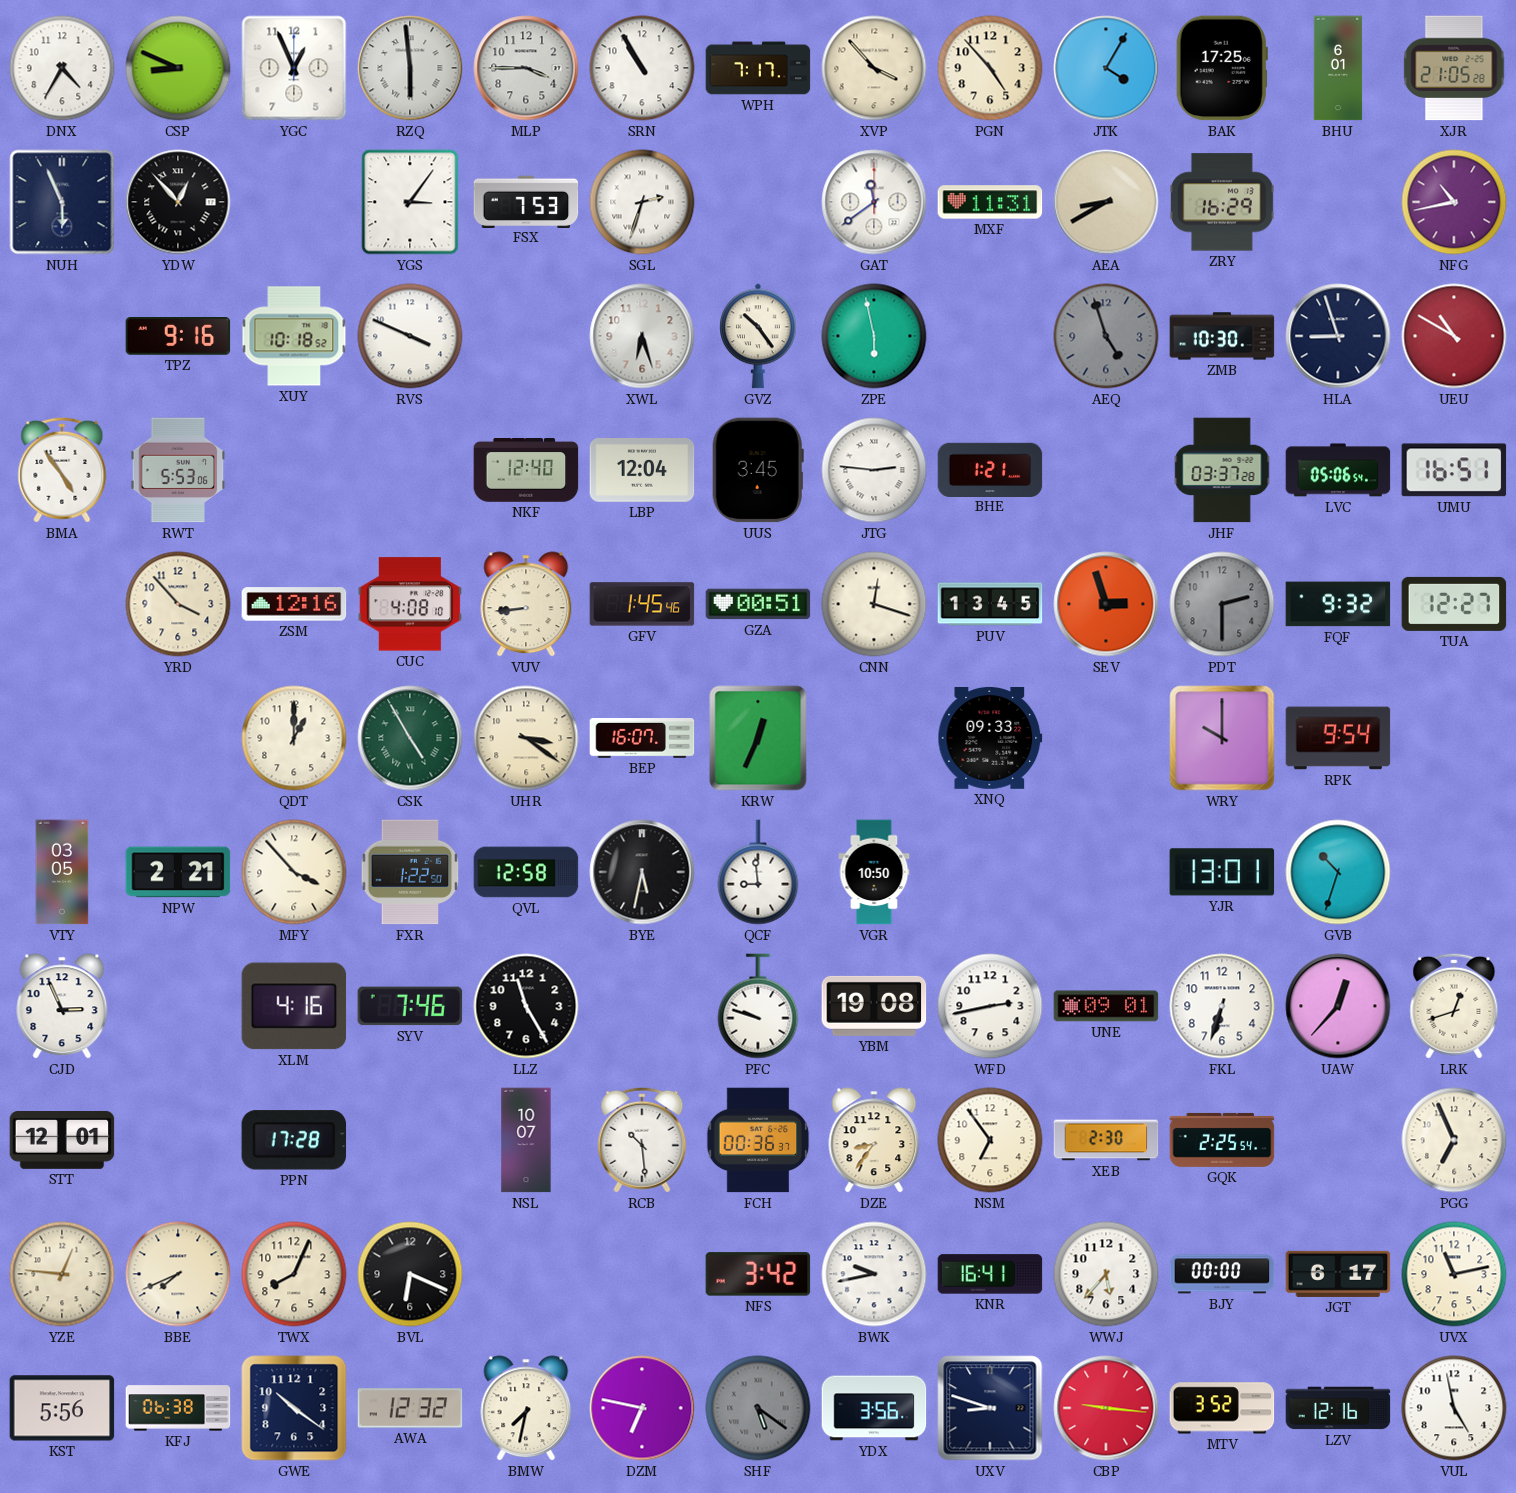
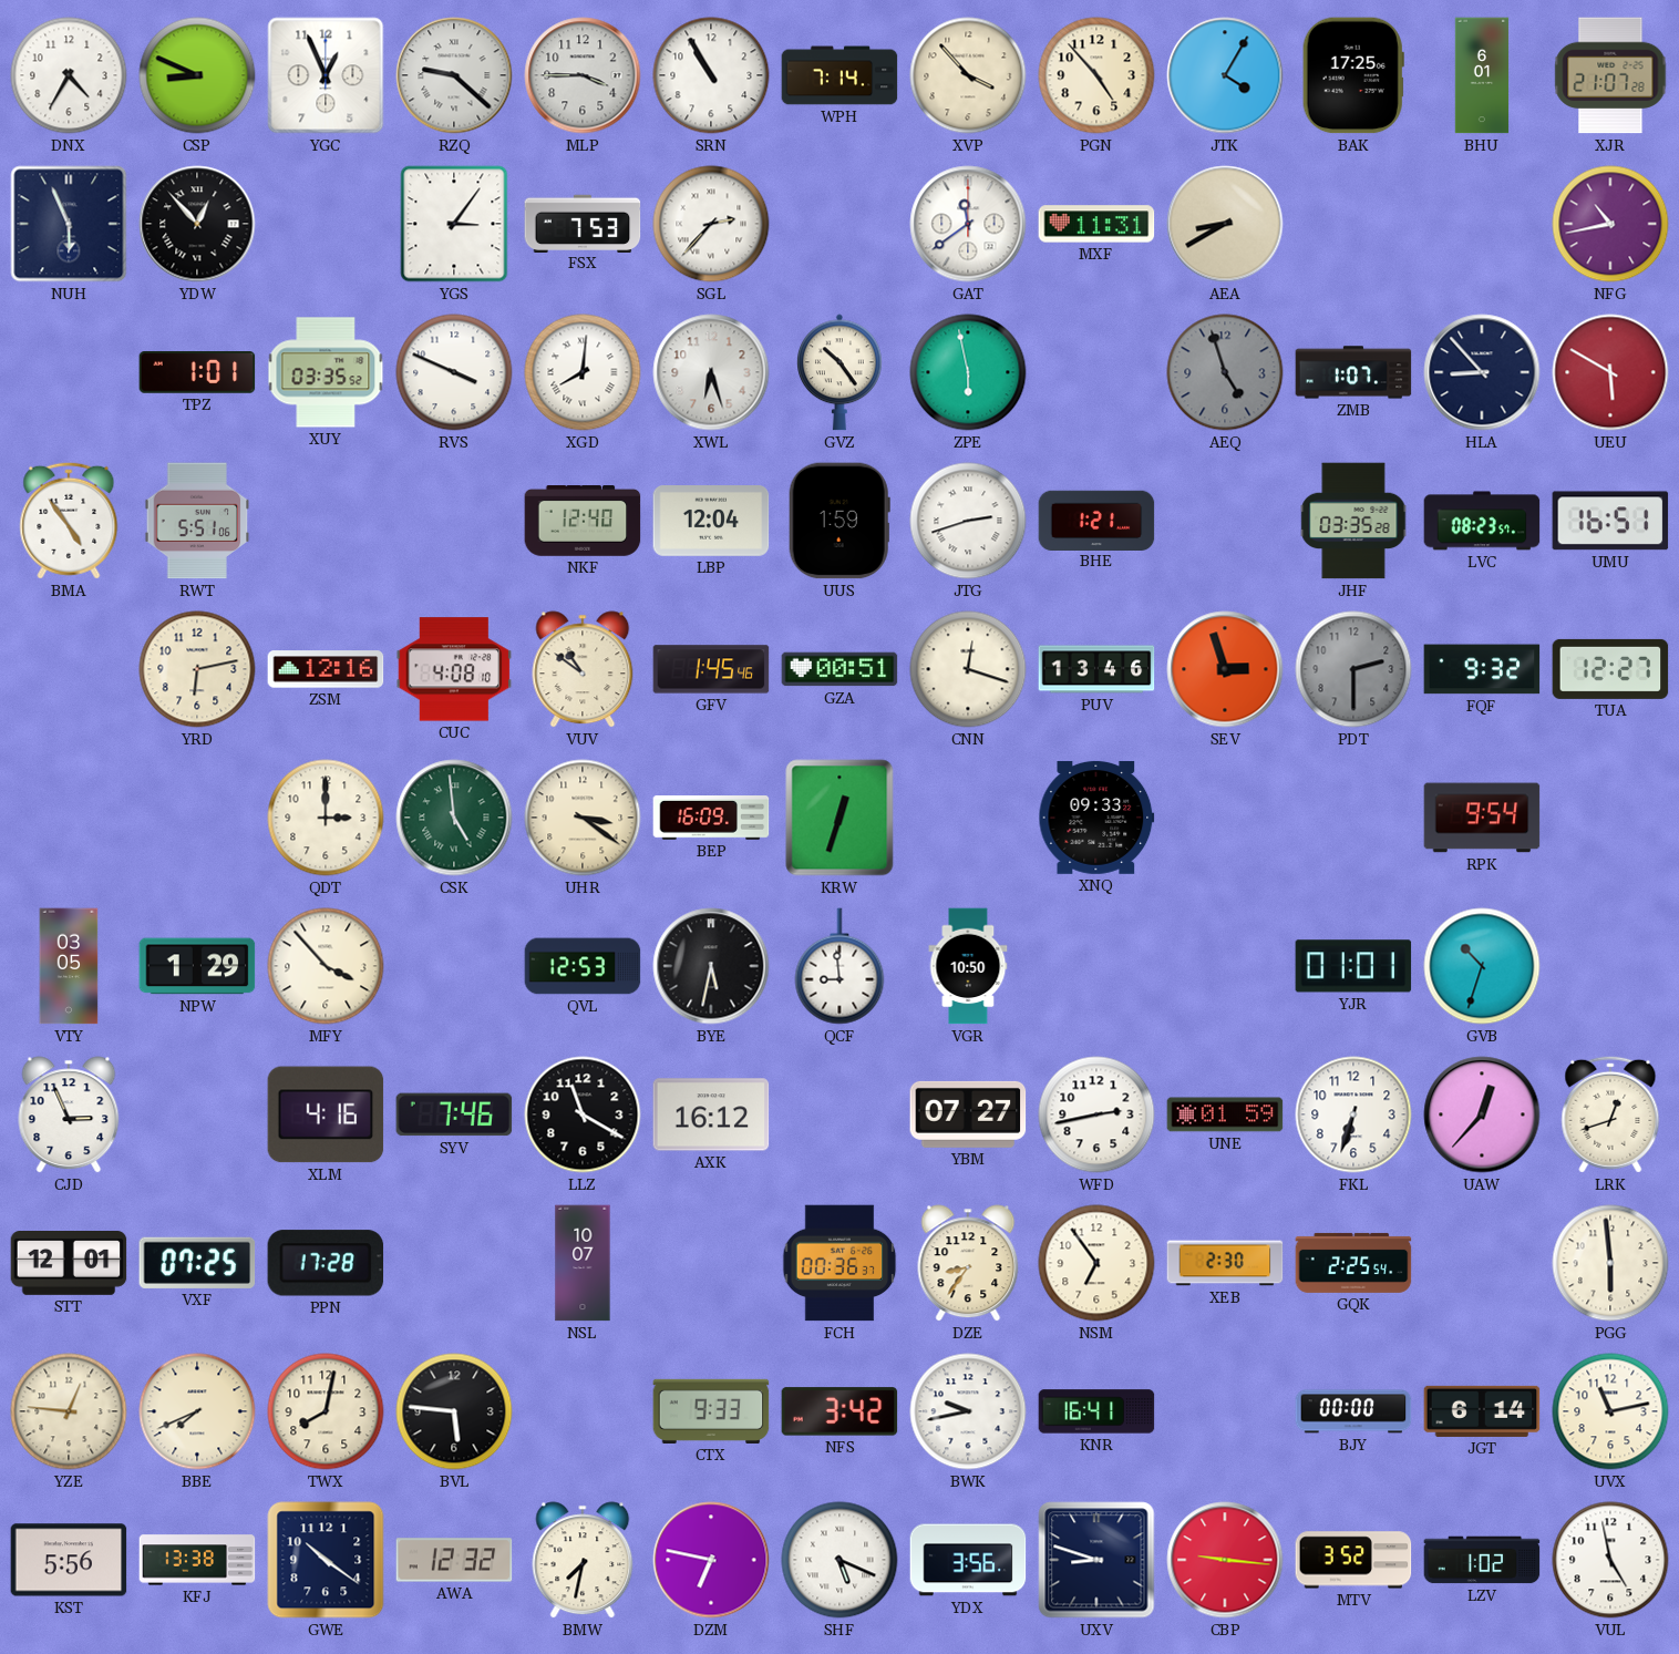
RZQ: 5:59 -> 9:22 (454, 75)
WPH: 7:17 -> 7:14 (839, 75)
XJR: 21:05 -> 21:07 (1610, 75)
SGL: 2:33 -> 2:37 (711, 224)
ZRY: 16:29 -> none (1222, 202)
TPZ: 9:16 -> 1:01 (197, 373)
XUY: 10:18 -> 03:35 (326, 372)
XGD: none -> 8:01 (583, 372)
ZMB: 10:30 -> 1:07 (1353, 372)
HLA: 8:57 -> 8:53 (1482, 372)
UEU: 10:50 -> 5:50 (1610, 372)
RWT: 5:53 -> 5:51 (197, 521)
UUS: 3:45 -> 1:59 (839, 521)
JTG: 2:46 -> 2:42 (968, 521)
JHF: 03:37 -> 03:35 (1353, 521)
LVC: 05:06 -> 08:23 (1482, 521)
YRD: 3:53 -> 6:13 (197, 669)
VUV: 8:44 -> 10:51 (583, 669)
PUV: 13:45 -> 13:46 (1096, 669)
QDT: 1:00 -> 3:00 (326, 818)
CSK: 4:55 -> 4:59 (454, 818)
BEP: 16:07 -> 16:09 (711, 819)
KRW: 12:34 -> 12:33 (839, 818)
WRY: 10:00 -> none (1222, 738)
NPW: 2:21 -> 1:29 (197, 966)
FXR: 1:22 -> none (410, 872)
QVL: 12:58 -> 12:53 (583, 966)
YJR: 13:01 -> 01:01 (1353, 966)
LLZ: 11:25 -> 11:20 (583, 1114)
AXK: none -> 16:12 (711, 1114)
PFC: 9:48 -> none (758, 1006)
YBM: 19:08 -> 07:27 (968, 1114)
UNE: 09:01 -> 01:59 (1225, 1114)
VXF: none -> 07:25 (197, 1263)
RCB: 10:29 -> none (642, 1140)
PGG: 6:56 -> 5:59 (1610, 1263)
TWX: 8:04 -> 8:02 (326, 1411)
BVL: 6:19 -> 5:46 (454, 1411)
CTX: none -> 9:33 (711, 1411)
WWJ: 5:37 -> none (1106, 1274)
JGT: 6:17 -> 6:14 (1482, 1411)
KFJ: 06:38 -> 13:38 (197, 1560)
SHF: 5:21 -> 5:19 (839, 1560)
SHF dial: grey -> white (839, 1560)
LZV: 12:16 -> 1:02 (1482, 1560)
